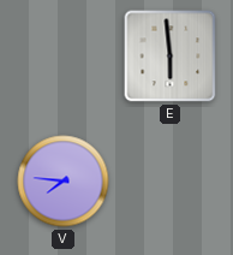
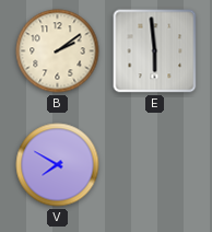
B: none -> 2:09 (58, 51)
V: 7:46 -> 7:50 (58, 165)
